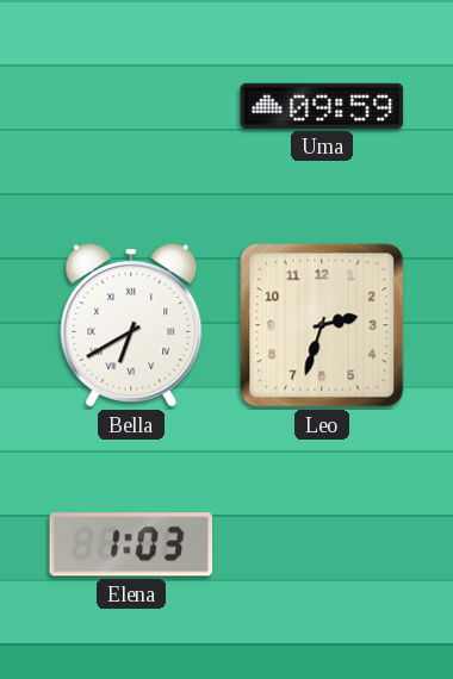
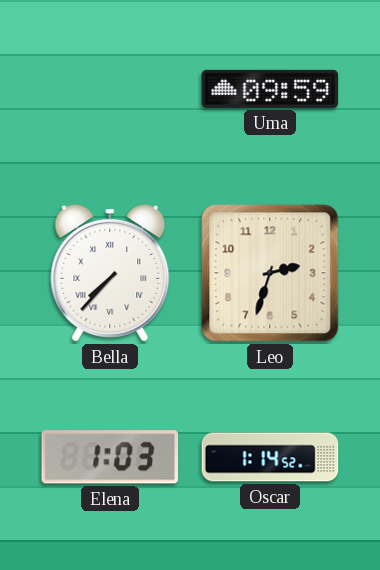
Bella: 6:40 -> 7:37 (110, 274)
Oscar: none -> 1:14 (270, 457)
